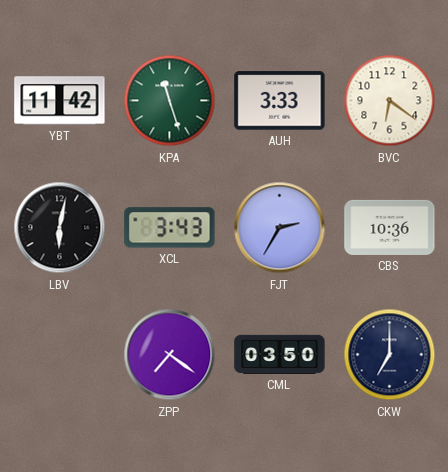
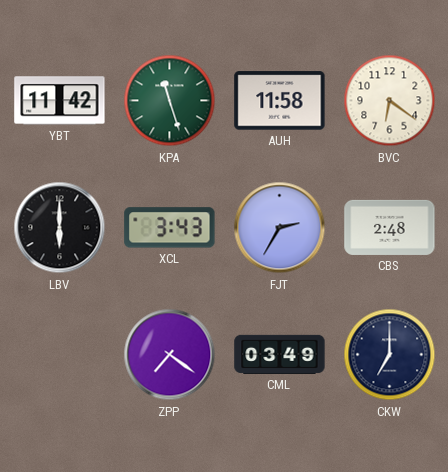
AUH: 3:33 -> 11:58 (280, 101)
LBV: 6:02 -> 6:00 (60, 228)
CBS: 10:36 -> 2:48 (390, 227)
CML: 03:50 -> 03:49 (280, 354)
